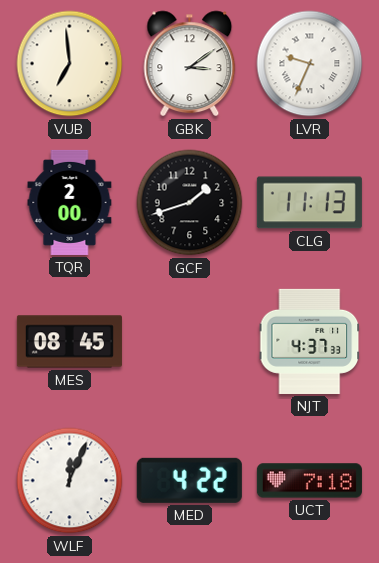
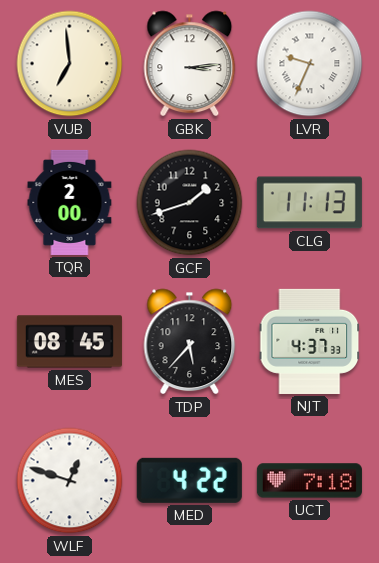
GBK: 3:09 -> 3:14 (190, 64)
TDP: none -> 5:37 (190, 342)
WLF: 12:04 -> 12:48 (70, 481)
